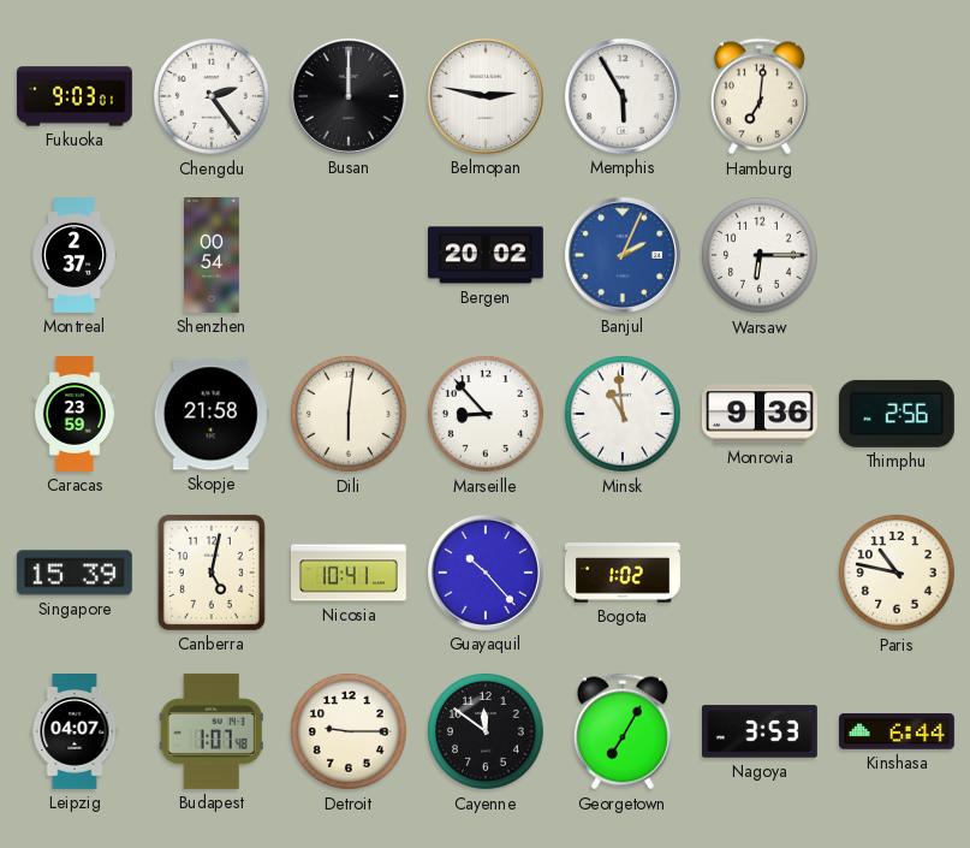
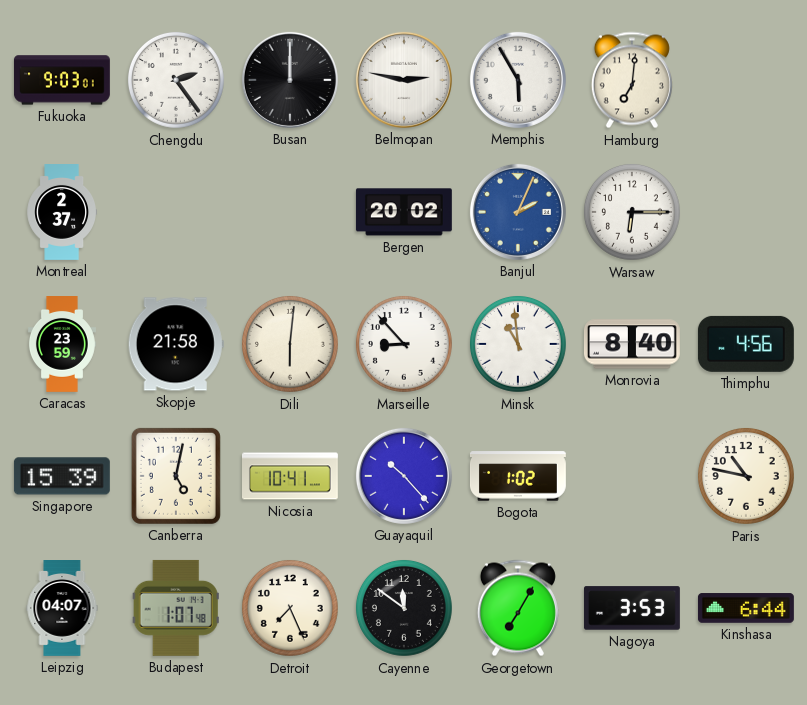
Shenzhen: 00:54 -> none (213, 256)
Monrovia: 9:36 -> 8:40 (632, 344)
Thimphu: 2:56 -> 4:56 (746, 344)
Detroit: 9:15 -> 7:26 (290, 608)
